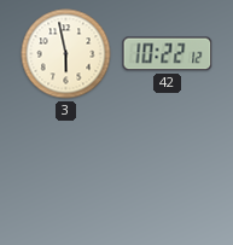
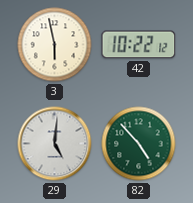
29: none -> 5:01 (55, 144)
82: none -> 4:53 (139, 144)
